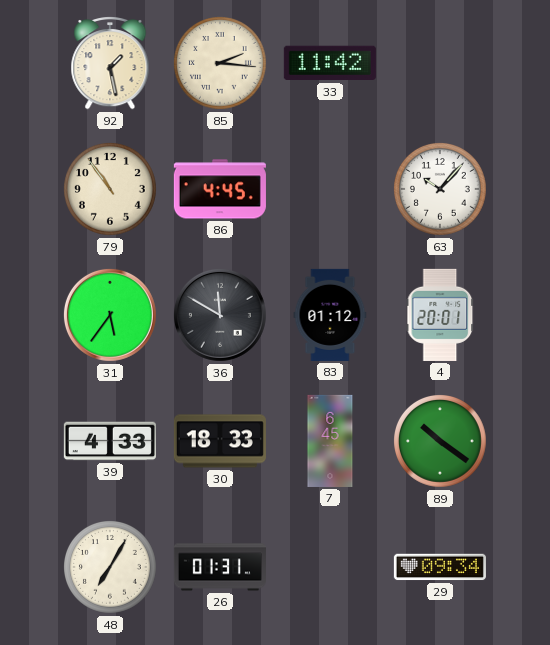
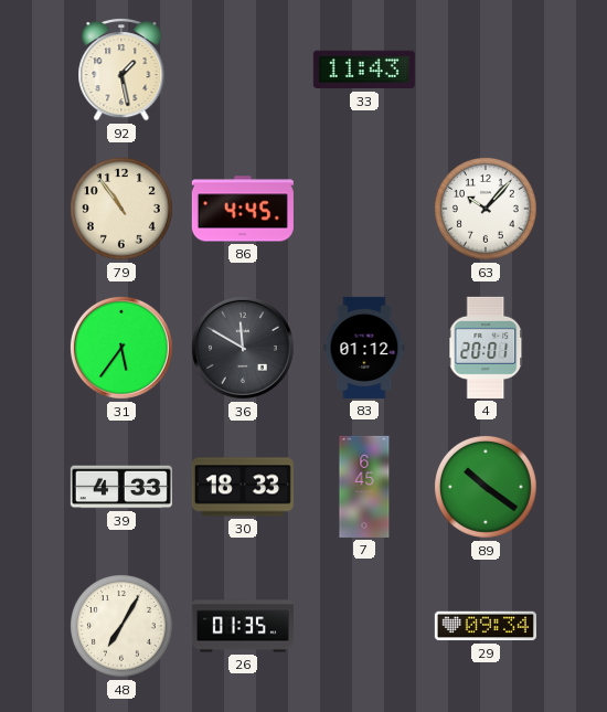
85: 2:16 -> none (221, 64)
33: 11:42 -> 11:43 (364, 70)
26: 01:31 -> 01:35 (243, 626)
